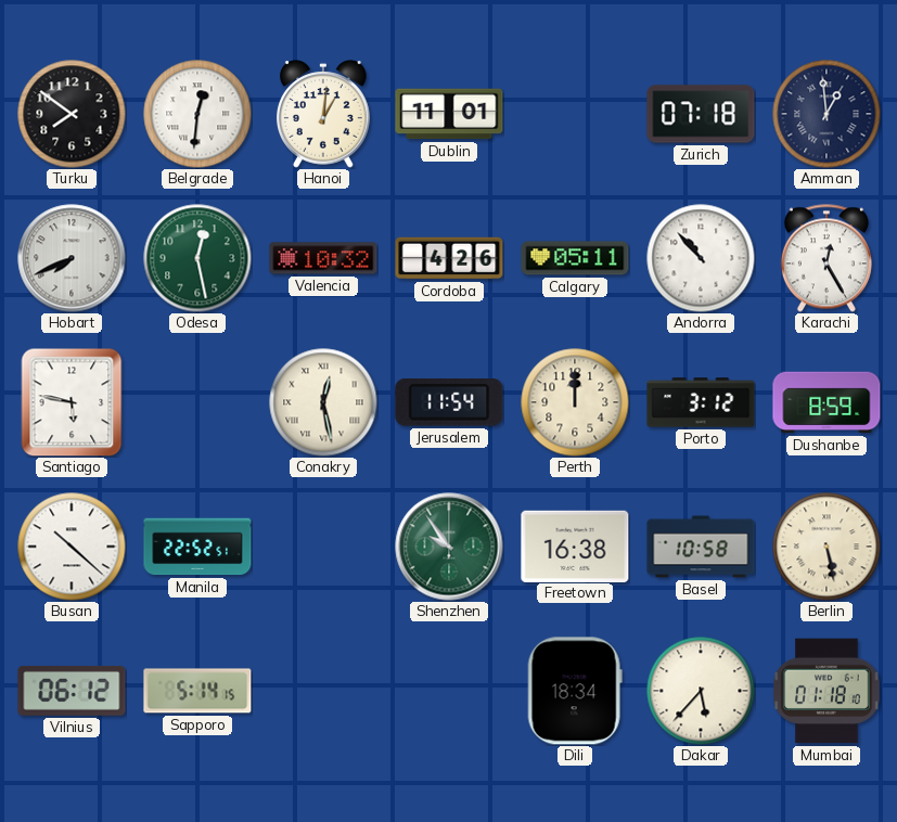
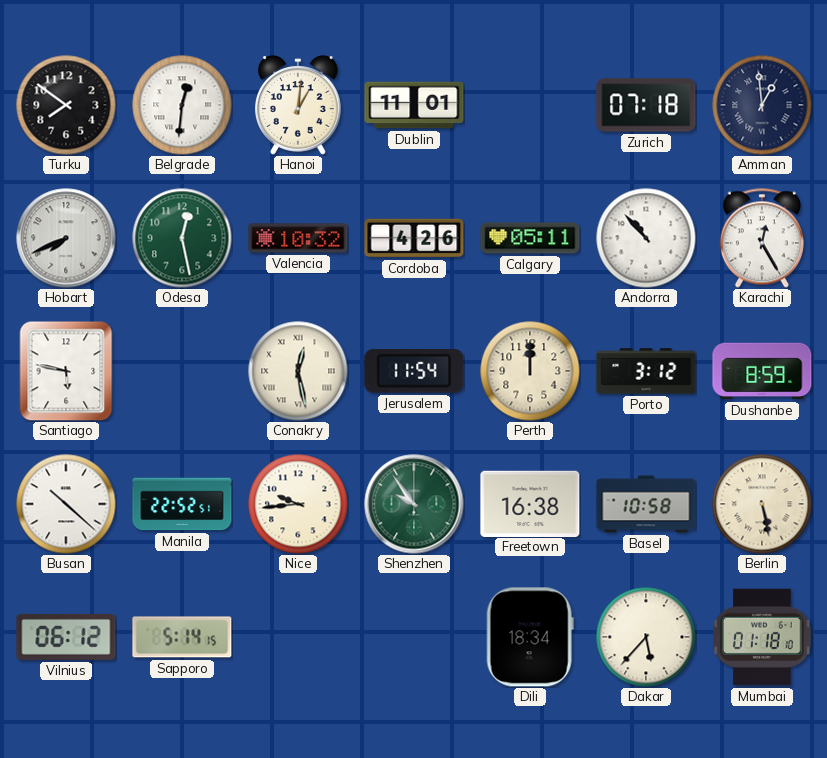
Nice: none -> 9:44 (298, 504)
